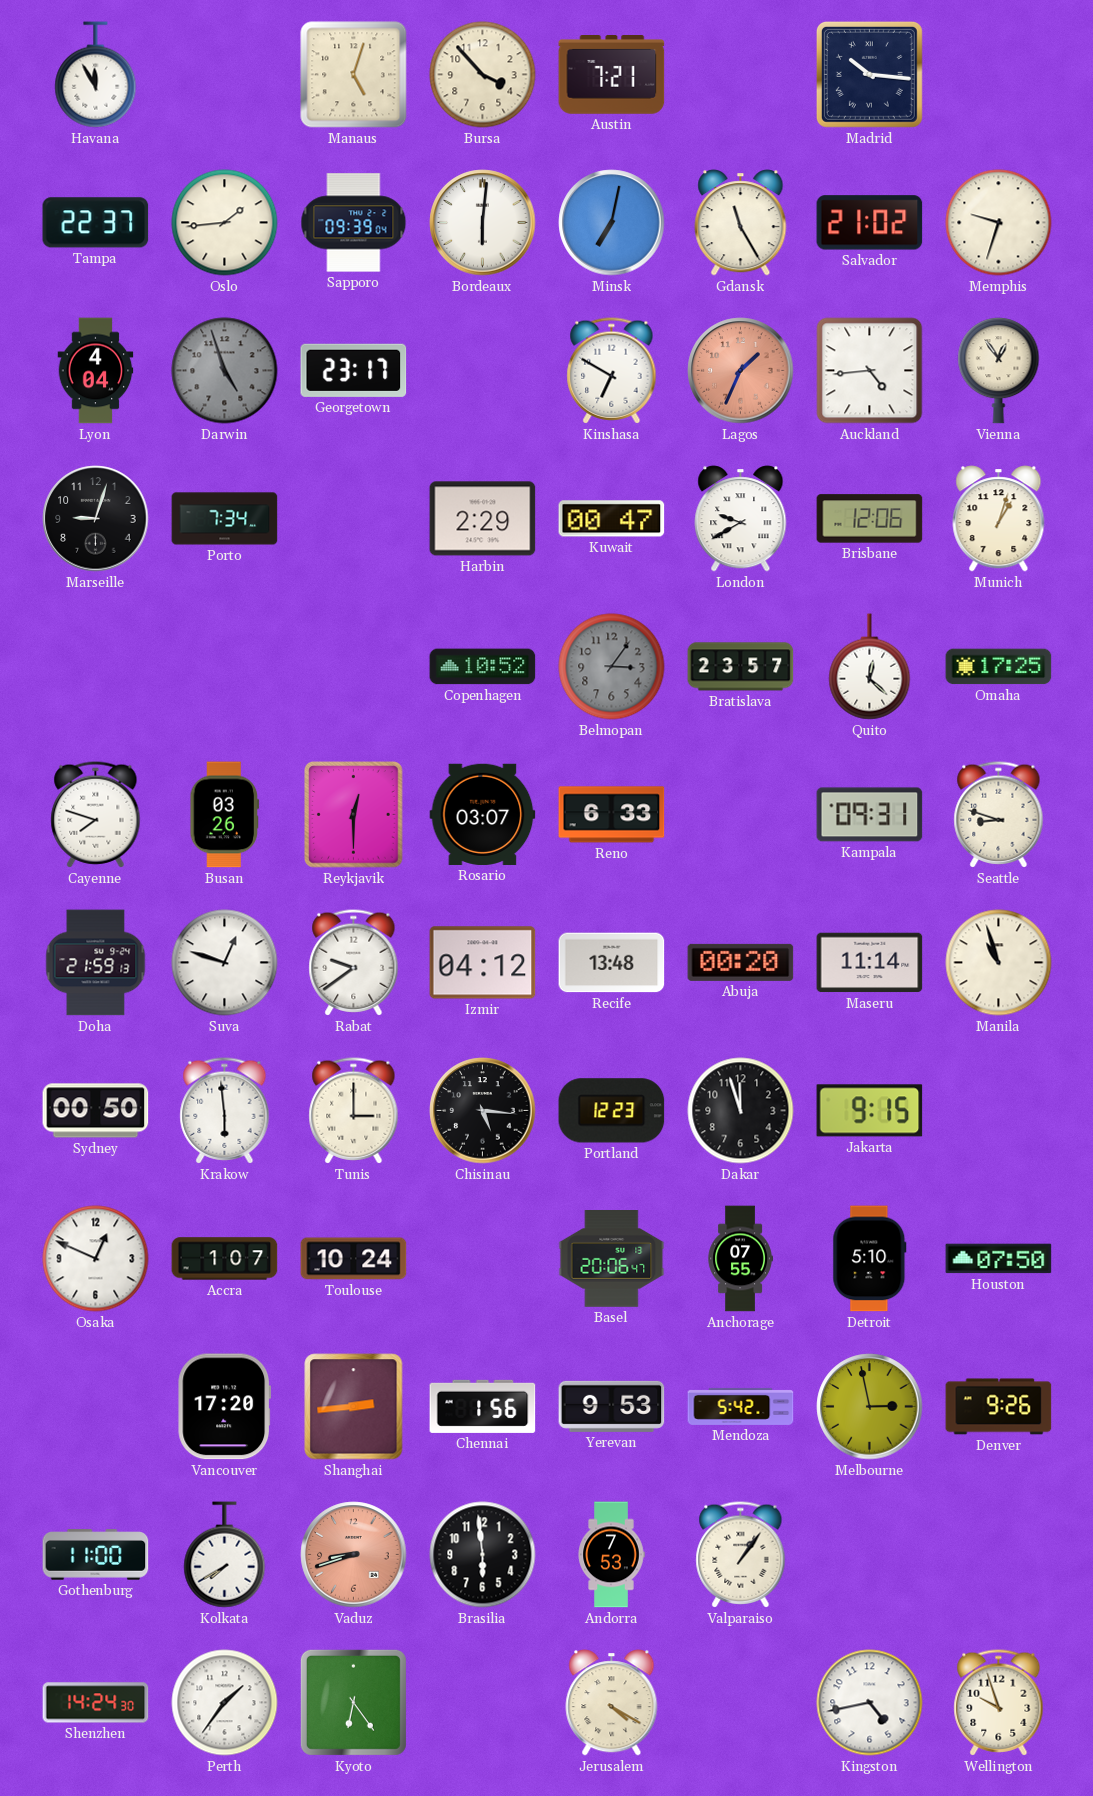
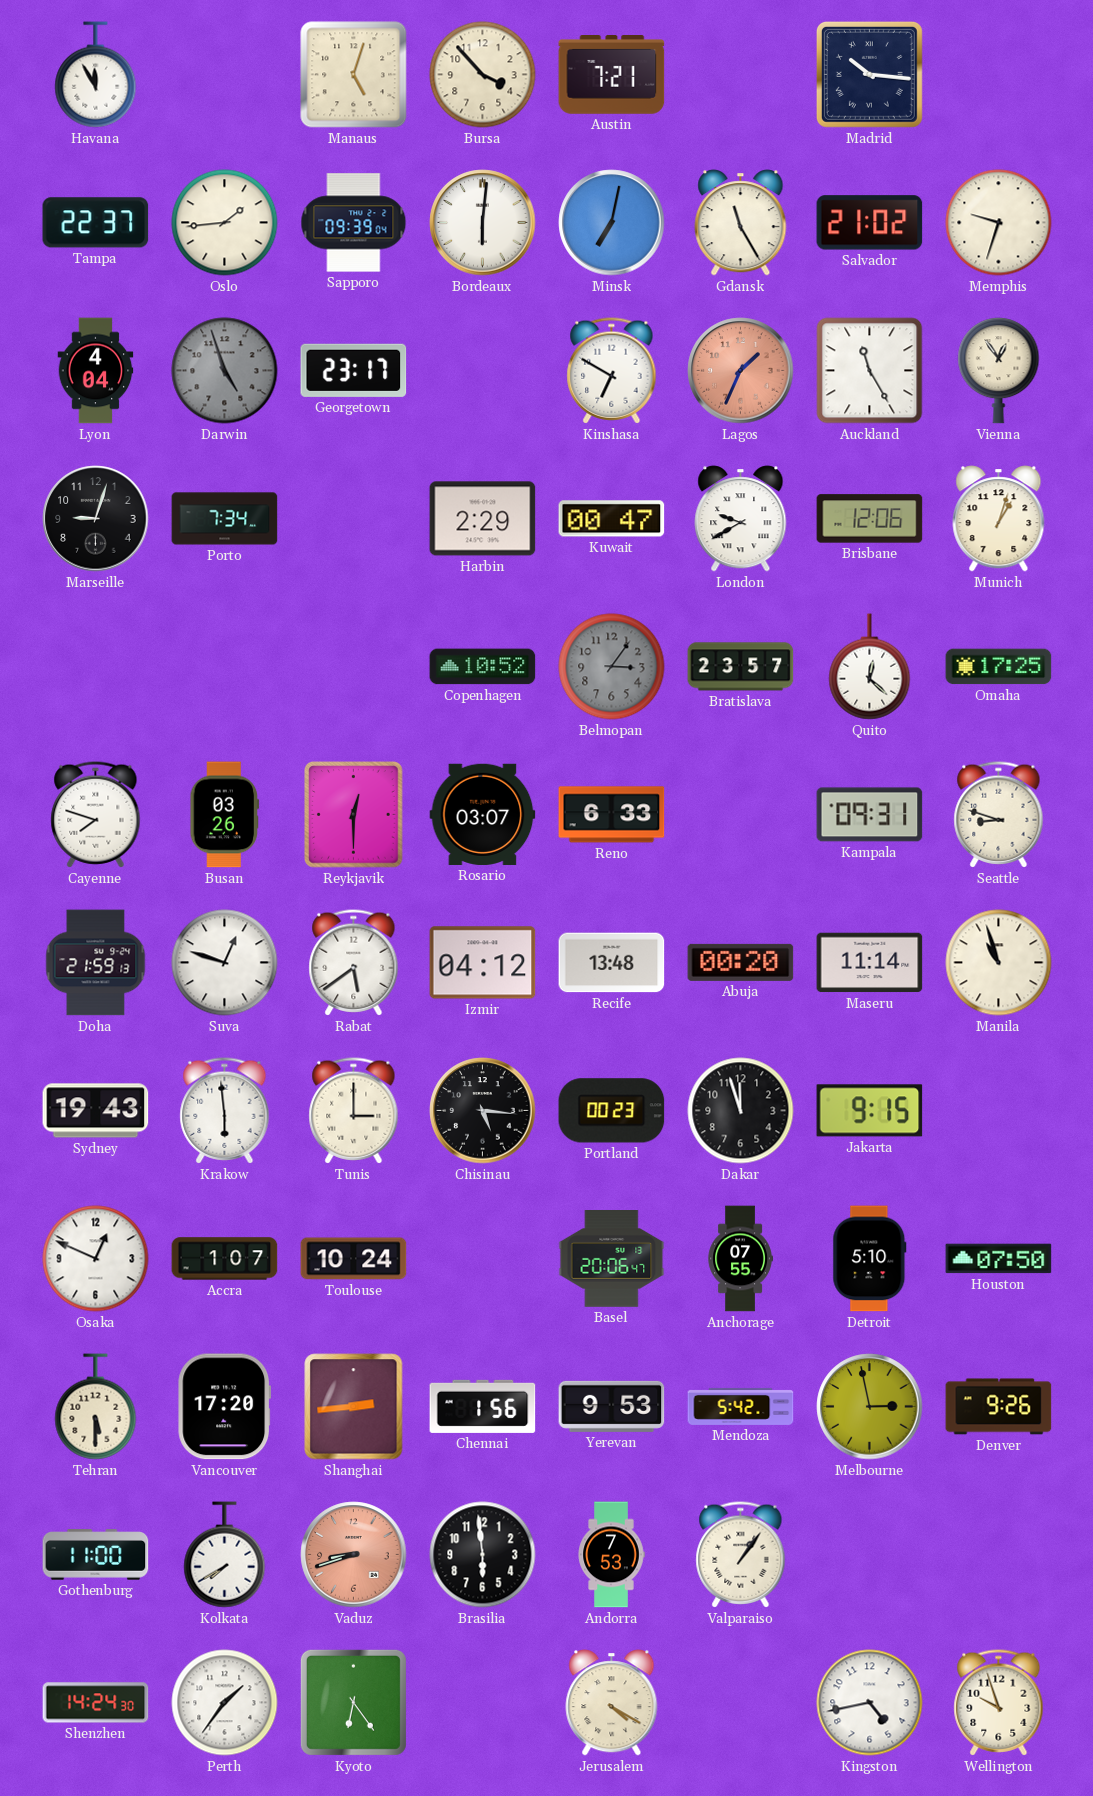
Auckland: 4:44 -> 11:25 (870, 371)
Rabat: 9:39 -> 5:39 (354, 963)
Sydney: 00:50 -> 19:43 (96, 1111)
Portland: 12:23 -> 00:23 (612, 1111)
Tehran: none -> 5:30 (96, 1407)
